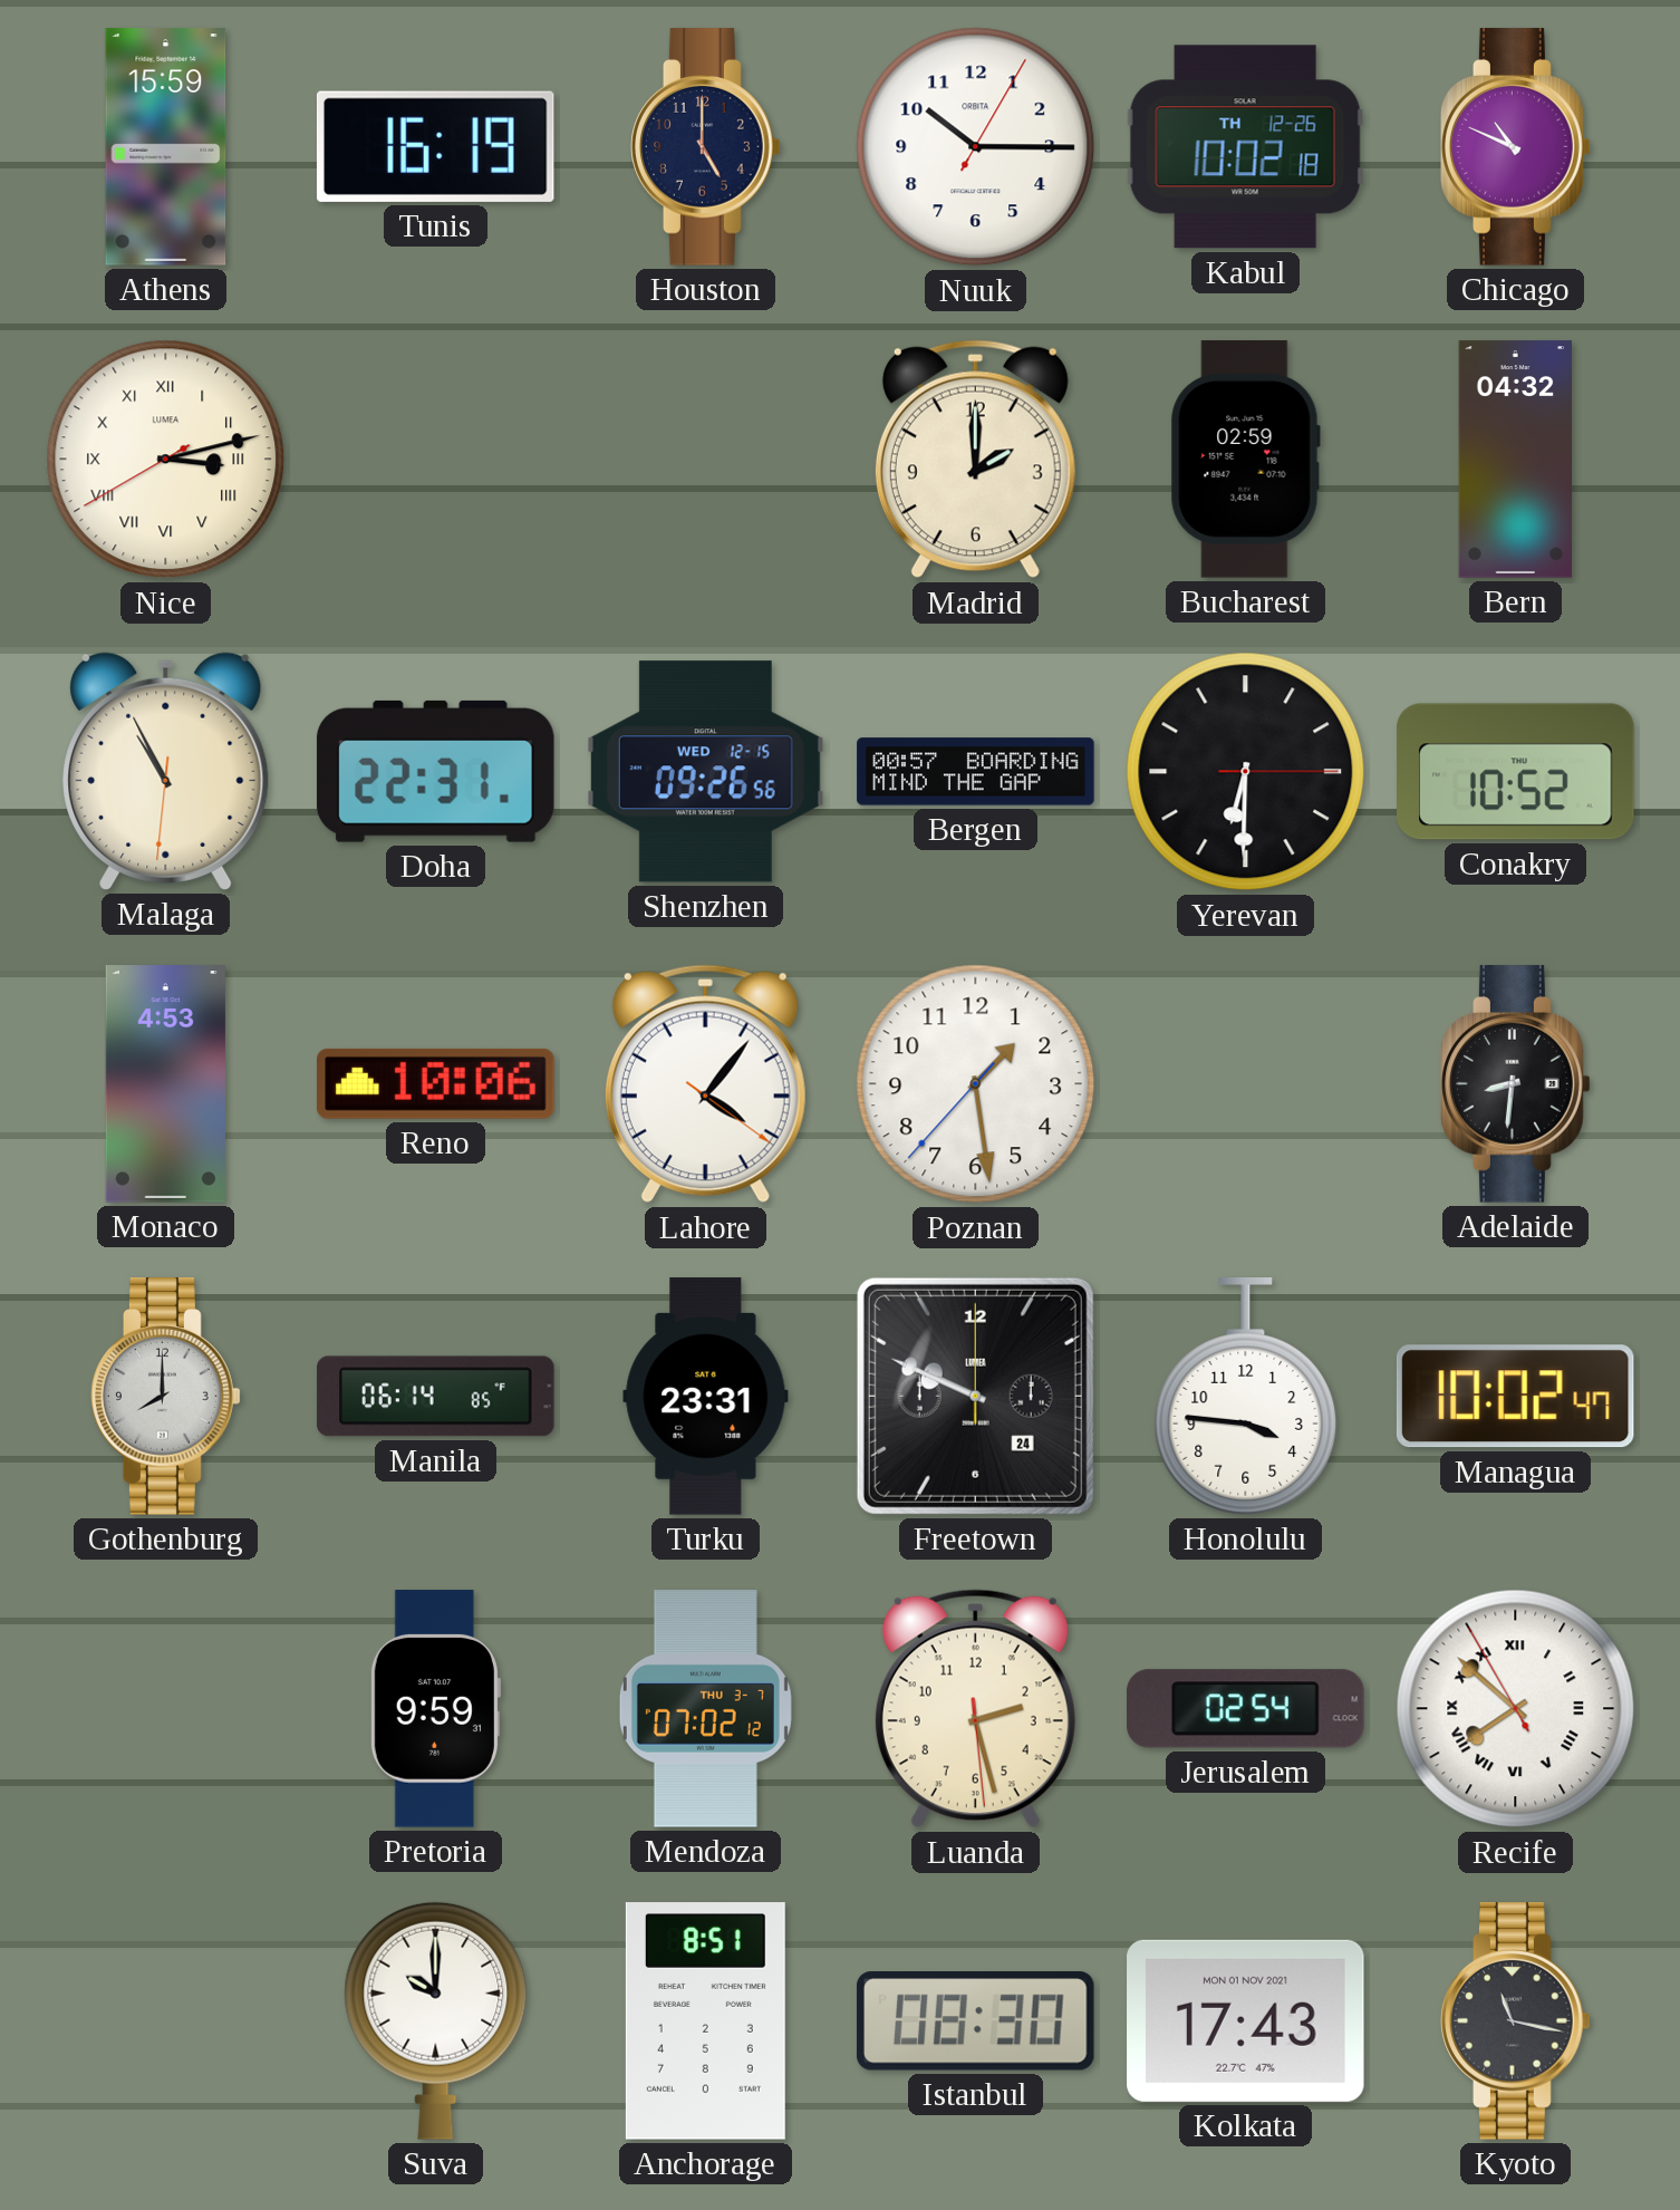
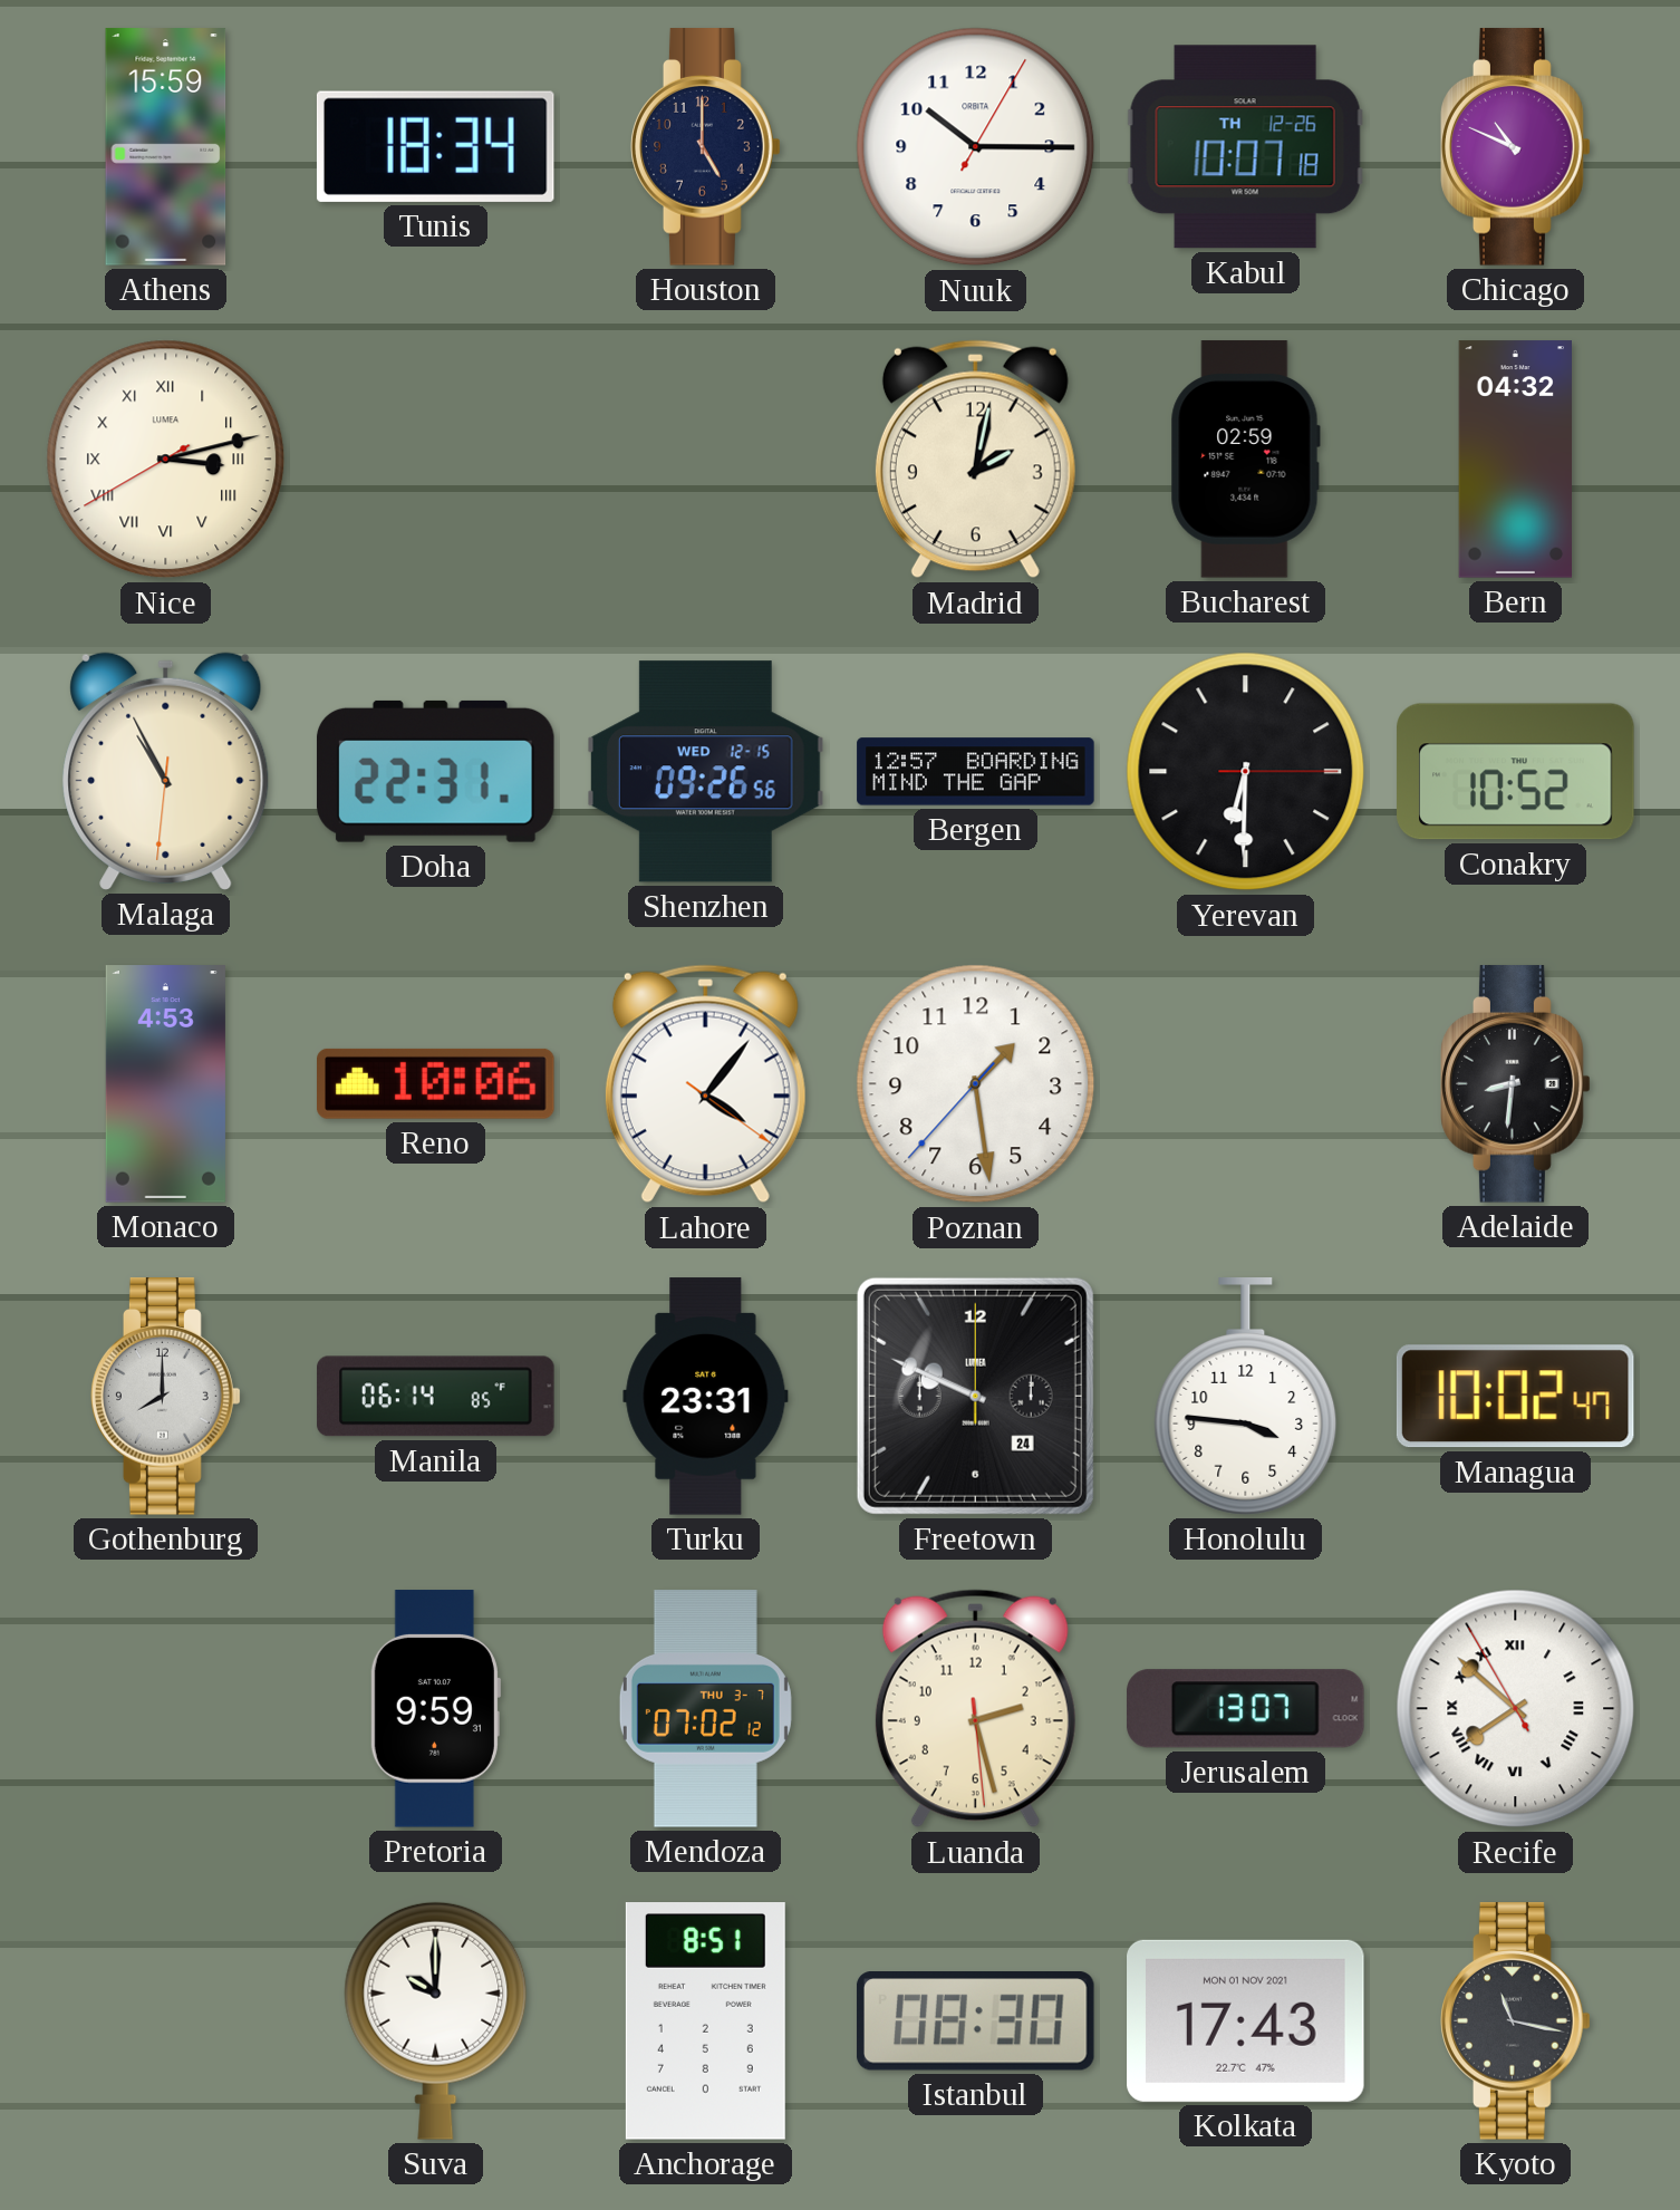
Tunis: 16:19 -> 18:34 (435, 146)
Kabul: 10:02 -> 10:07 (1245, 147)
Madrid: 2:00 -> 2:02 (975, 460)
Bergen: 00:57 -> 12:57 (976, 772)
Jerusalem: 02:54 -> 13:07 (1246, 1709)
